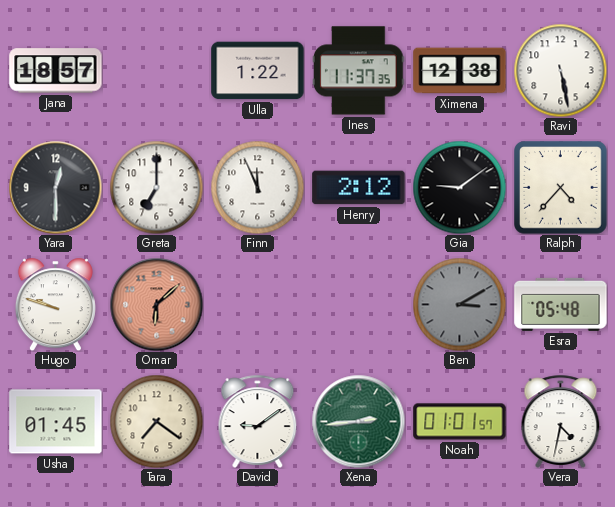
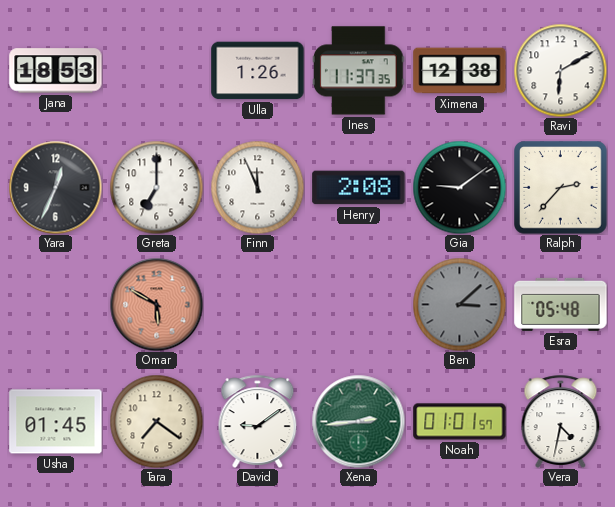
Jana: 18:57 -> 18:53 (56, 71)
Ulla: 1:22 -> 1:26 (258, 71)
Ravi: 5:28 -> 6:10 (560, 70)
Yara: 12:30 -> 12:34 (55, 187)
Henry: 2:12 -> 2:08 (359, 188)
Ralph: 4:37 -> 2:37 (561, 188)
Hugo: 9:48 -> none (55, 304)
Omar: 6:08 -> 5:50 (156, 304)
Ben: 3:10 -> 3:08 (459, 304)
